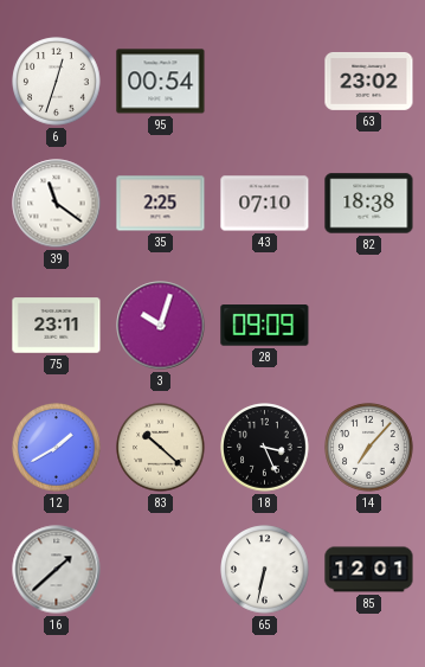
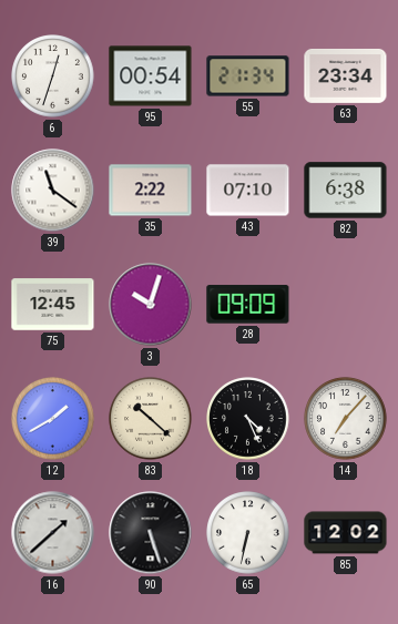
55: none -> 21:34 (248, 76)
63: 23:02 -> 23:34 (346, 75)
35: 2:25 -> 2:22 (151, 191)
82: 18:38 -> 6:38 (346, 191)
75: 23:11 -> 12:45 (53, 305)
18: 3:26 -> 4:26 (248, 419)
90: none -> 5:27 (151, 533)
85: 12:01 -> 12:02 (346, 533)
